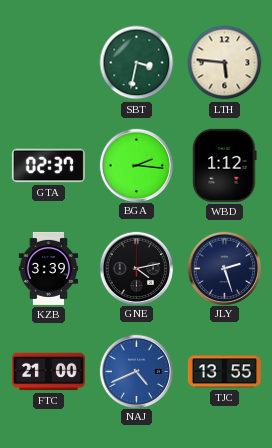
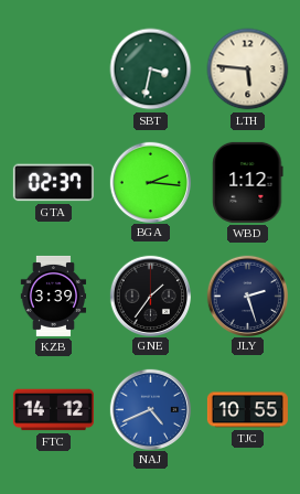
GNE: 4:13 -> 1:36 (150, 296)
FTC: 21:00 -> 14:12 (53, 410)
TJC: 13:55 -> 10:55 (247, 410)
